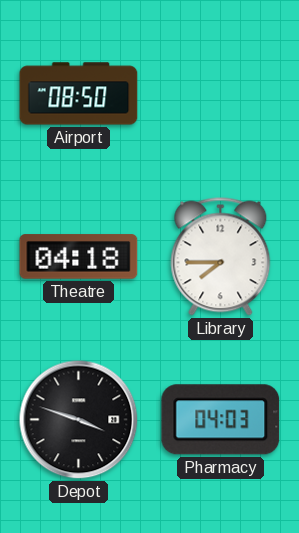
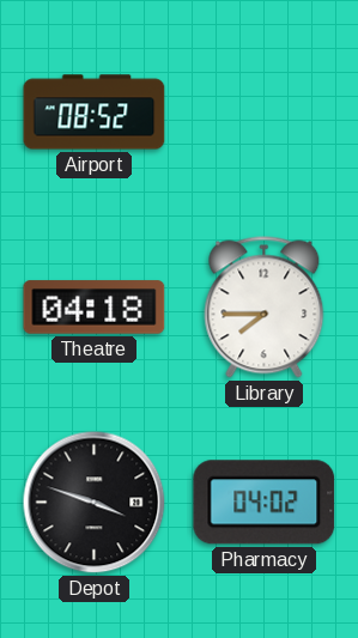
Airport: 08:50 -> 08:52 (95, 113)
Pharmacy: 04:03 -> 04:02 (265, 503)
